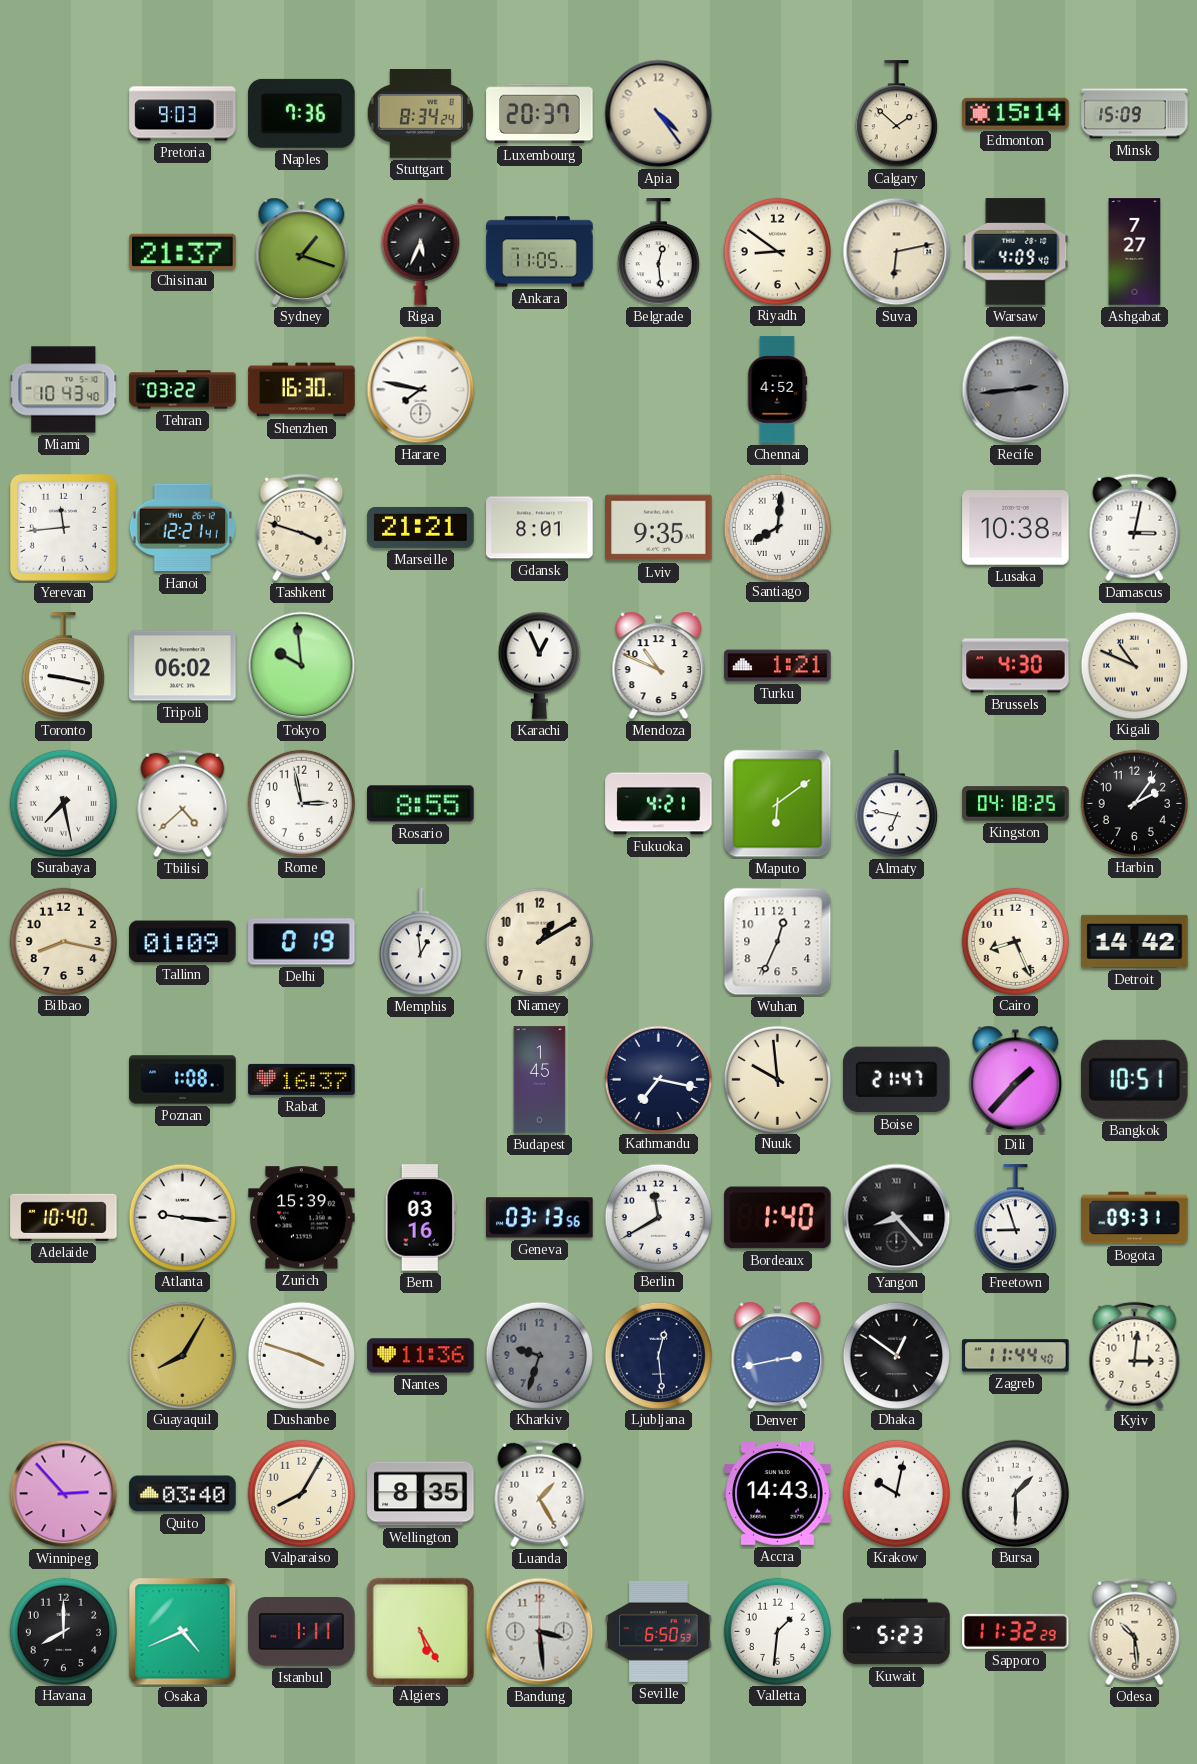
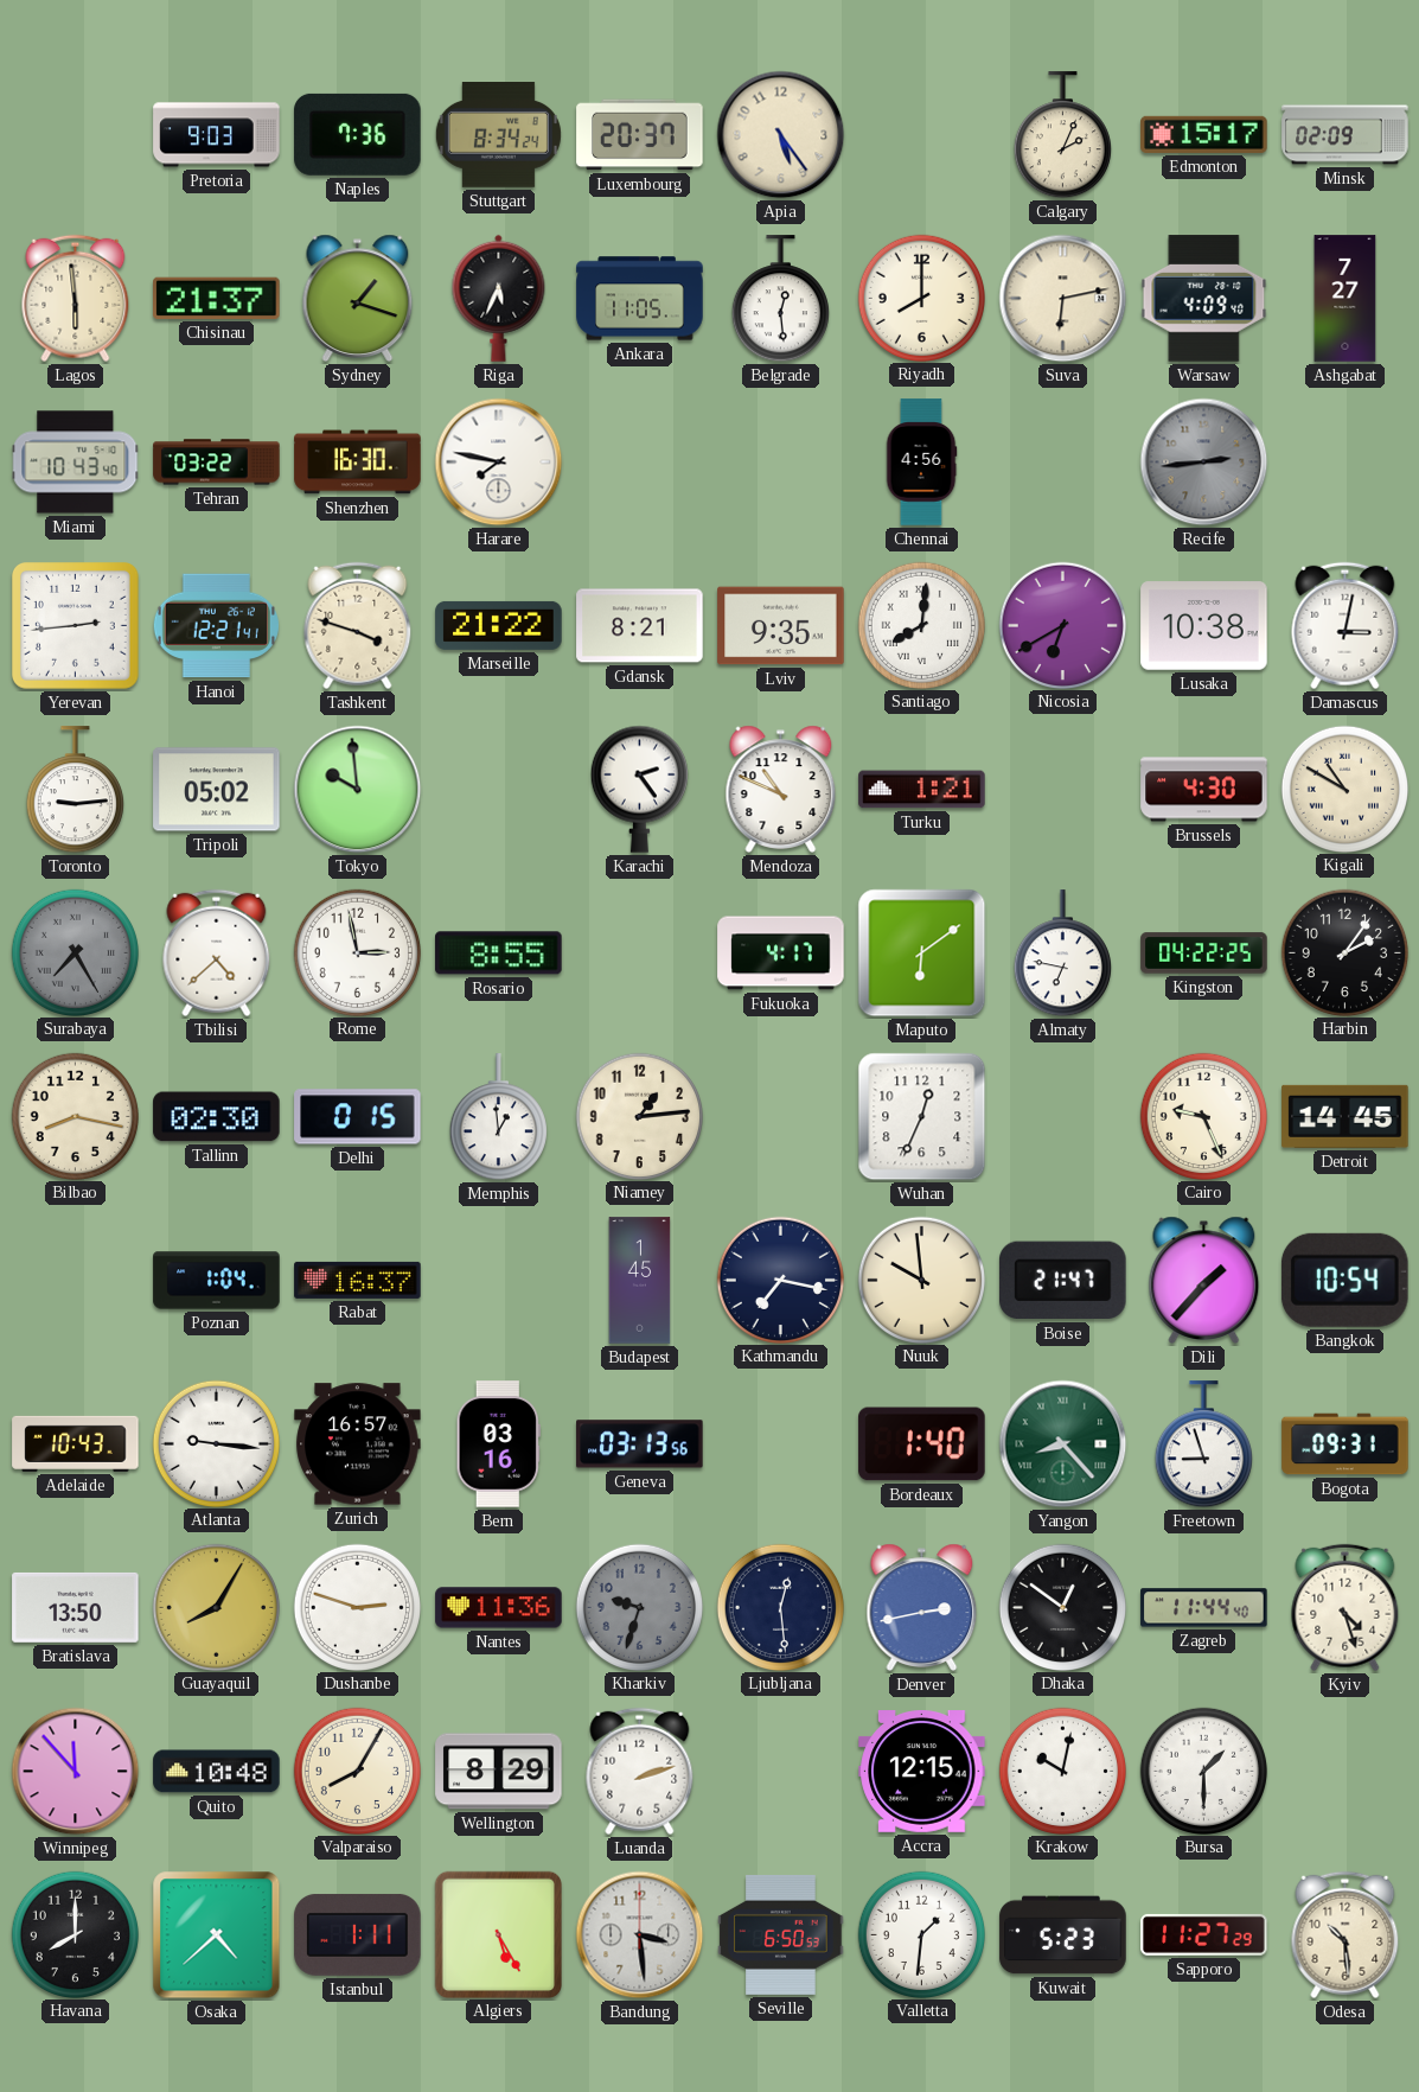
Apia: 4:24 -> 5:24 (781, 135)
Calgary: 1:52 -> 2:04 (1062, 135)
Edmonton: 15:14 -> 15:17 (1204, 134)
Minsk: 15:09 -> 02:09 (1346, 135)
Lagos: none -> 5:59 (76, 299)
Riyadh: 8:51 -> 8:00 (921, 298)
Chennai: 4:52 -> 4:56 (921, 463)
Yerevan: 11:44 -> 2:44 (76, 626)
Marseille: 21:21 -> 21:22 (499, 625)
Gdansk: 8:01 -> 8:21 (640, 626)
Nicosia: none -> 6:40 (1062, 625)
Toronto: 9:17 -> 9:14 (75, 790)
Tripoli: 06:02 -> 05:02 (217, 790)
Karachi: 12:56 -> 2:24 (639, 789)
Kigali: 10:49 -> 10:50 (1344, 789)
Surabaya: 7:28 -> 7:25 (75, 952)
Surabaya dial: white -> grey (75, 952)
Fukuoka: 4:21 -> 4:17 (781, 953)
Kingston: 04:18 -> 04:22 (1204, 953)
Tallinn: 01:09 -> 02:30 (217, 1117)
Delhi: 0:19 -> 0:15 (358, 1117)
Niamey: 1:10 -> 1:14 (639, 1116)
Cairo: 8:26 -> 9:26 (1203, 1116)
Detroit: 14:42 -> 14:45 (1346, 1116)
Poznan: 1:08 -> 1:04 (217, 1281)
Bangkok: 10:51 -> 10:54 (1344, 1280)
Adelaide: 10:40 -> 10:43 (76, 1443)
Zurich: 15:39 -> 16:57 (358, 1444)
Berlin: 11:40 -> none (658, 1217)
Yangon dial: black -> green (1063, 1444)
Bratislava: none -> 13:50 (76, 1607)
Dushanbe: 3:48 -> 2:48 (357, 1607)
Kyiv: 3:01 -> 4:27 (1346, 1608)
Winnipeg: 2:53 -> 11:53 (76, 1772)
Quito: 03:40 -> 10:48 (217, 1772)
Wellington: 8:35 -> 8:29 (499, 1772)
Luanda: 1:25 -> 2:12 (640, 1772)
Accra: 14:43 -> 12:15 (922, 1772)
Osaka: 4:41 -> 4:38 (217, 1935)
Sapporo: 11:32 -> 11:27 (1204, 1934)
